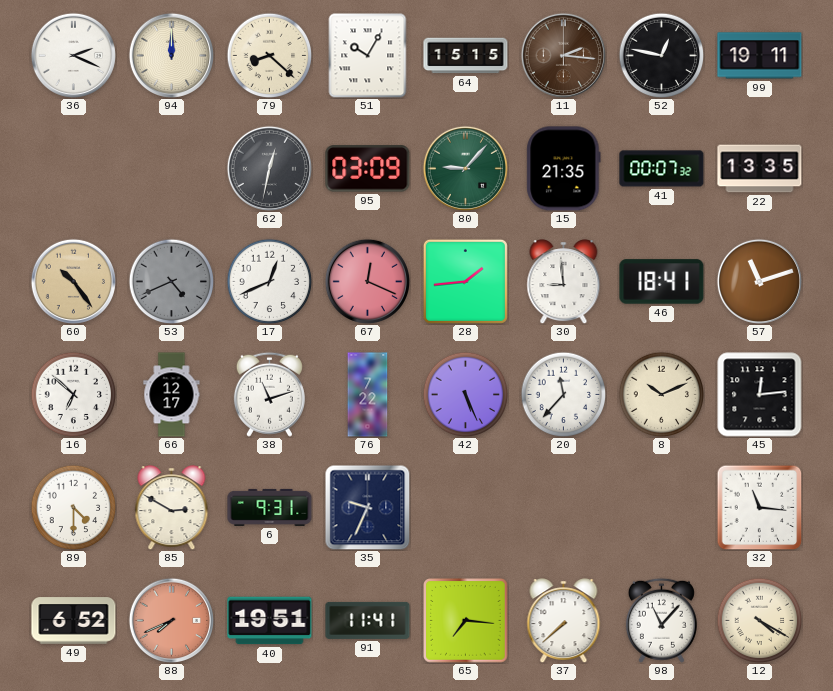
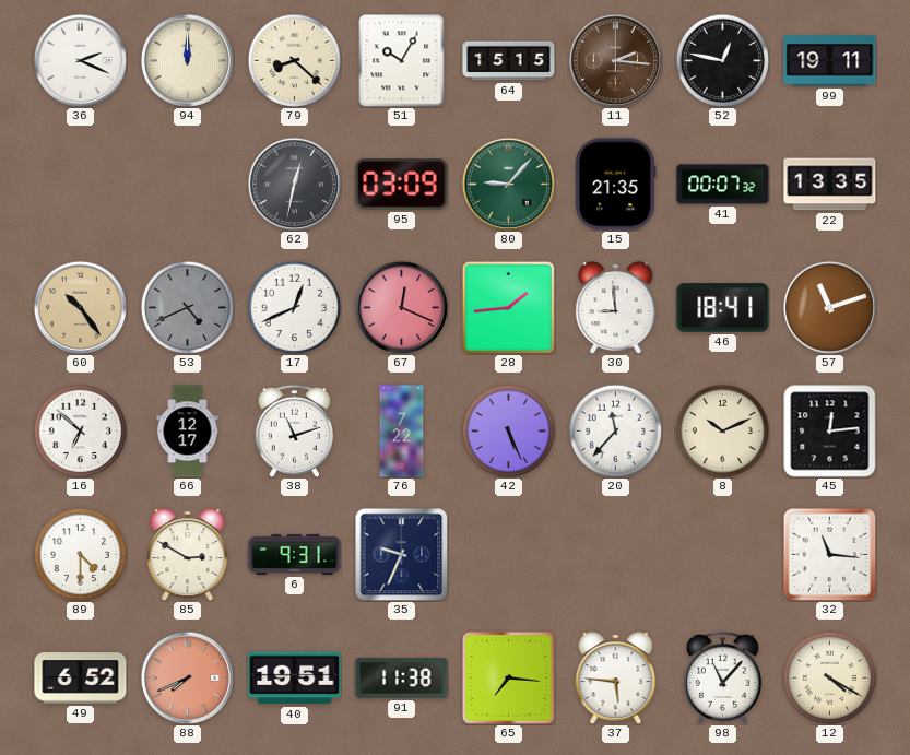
91: 11:41 -> 11:38 (402, 677)
37: 7:38 -> 5:46 (616, 679)
